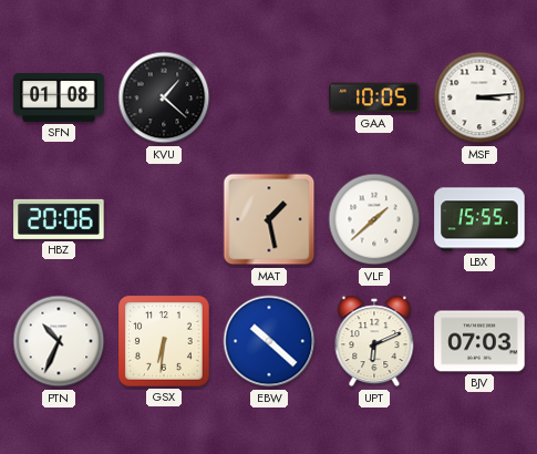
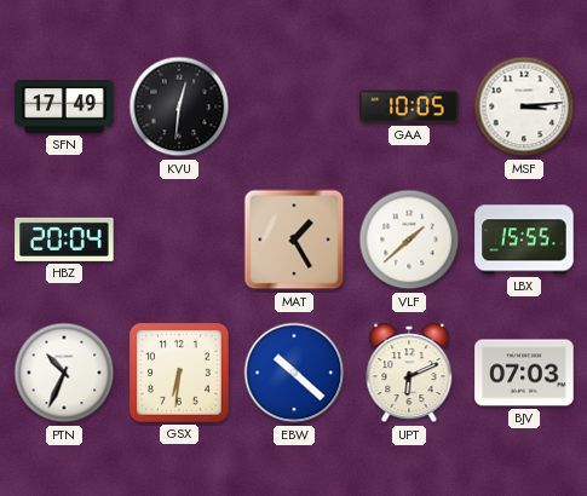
SFN: 01:08 -> 17:49 (64, 108)
KVU: 1:22 -> 12:31 (179, 106)
HBZ: 20:06 -> 20:04 (64, 240)
MAT: 1:28 -> 1:25 (294, 240)
